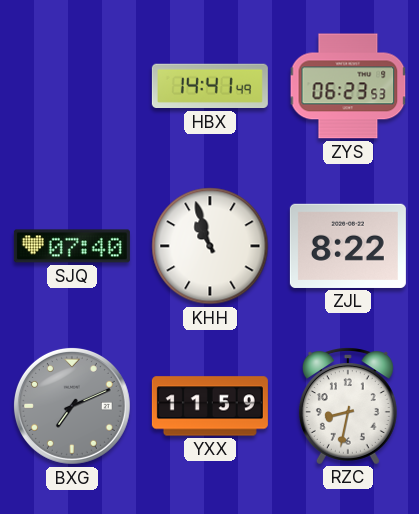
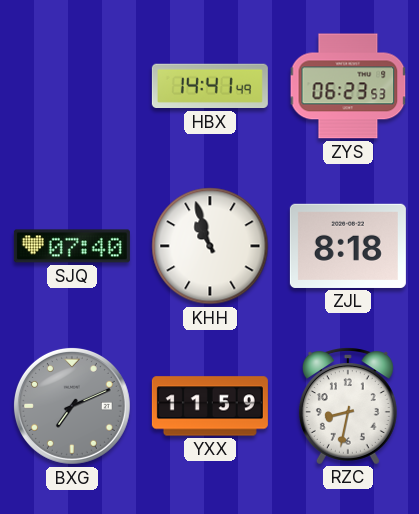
ZJL: 8:22 -> 8:18 (348, 246)
